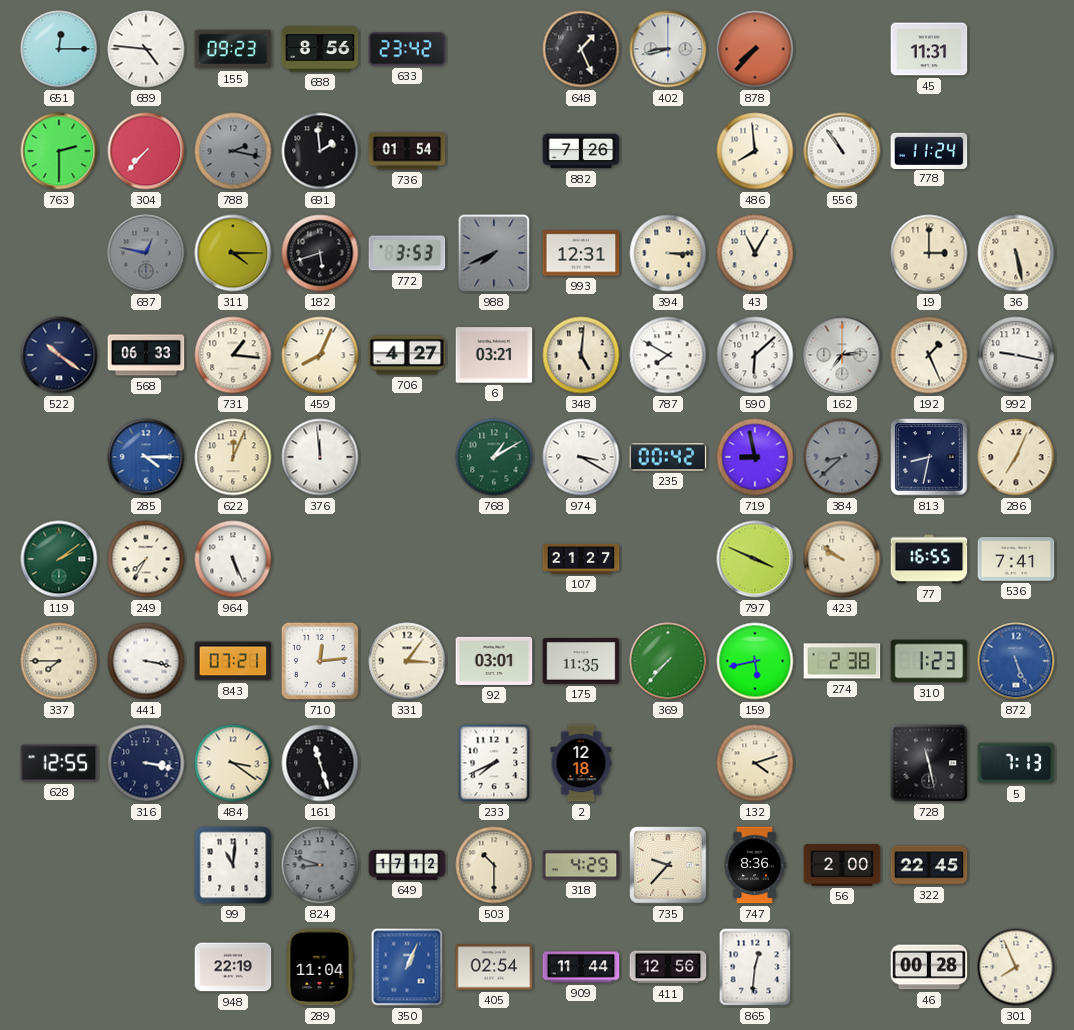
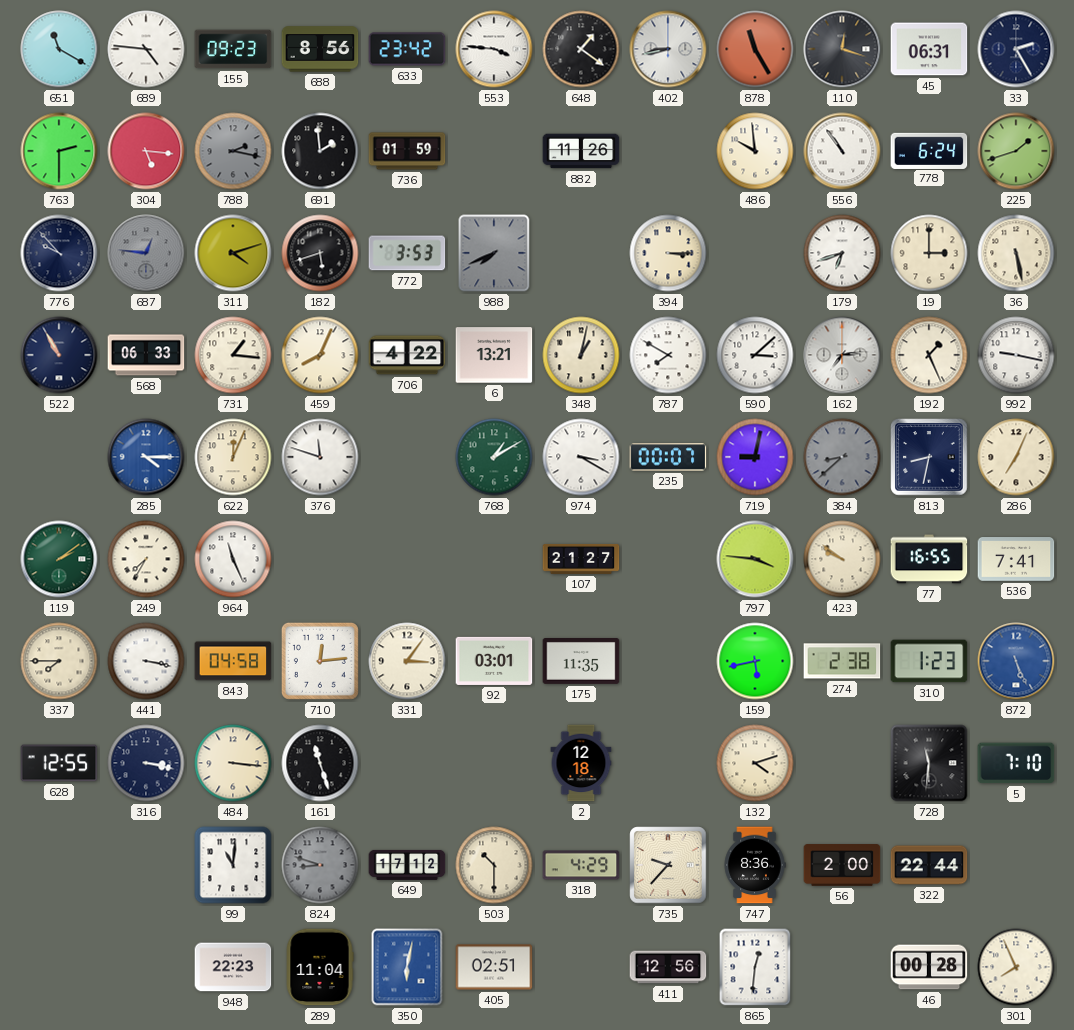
651: 12:15 -> 11:20 (59, 49)
553: none -> 3:46 (494, 49)
648: 1:26 -> 1:21 (581, 49)
878: 7:37 -> 11:25 (755, 49)
110: none -> 12:18 (842, 49)
45: 11:31 -> 06:31 (929, 49)
33: none -> 2:25 (1016, 49)
304: 7:37 -> 5:16 (146, 151)
736: 01:54 -> 01:59 (407, 151)
882: 7:26 -> 11:26 (581, 151)
486: 7:59 -> 9:59 (755, 151)
778: 11:24 -> 6:24 (929, 150)
225: none -> 1:42 (1016, 151)
776: none -> 9:53 (59, 253)
687: 12:47 -> 12:46 (146, 253)
311: 4:15 -> 4:12 (233, 253)
993: 12:31 -> none (581, 253)
43: 11:05 -> none (755, 253)
179: none -> 6:42 (842, 253)
522: 10:21 -> 10:55 (59, 355)
706: 4:27 -> 4:22 (407, 355)
6: 03:21 -> 13:21 (494, 355)
348: 5:01 -> 1:02 (581, 355)
590: 6:08 -> 3:08 (755, 355)
376: 11:59 -> 11:48 (320, 457)
235: 00:42 -> 00:07 (668, 457)
719: 8:58 -> 9:02 (755, 457)
964: 5:26 -> 11:26 (233, 559)
797: 3:49 -> 3:46 (755, 559)
843: 07:21 -> 04:58 (233, 661)
369: 7:37 -> none (668, 661)
484: 3:21 -> 3:16 (233, 763)
233: 7:41 -> none (494, 763)
728: 11:28 -> 11:31 (929, 763)
5: 7:13 -> 7:10 (1016, 763)
322: 22:45 -> 22:44 (929, 865)
948: 22:19 -> 22:23 (233, 967)
350: 1:04 -> 6:02 (407, 967)
405: 02:54 -> 02:51 (494, 967)
909: 11:44 -> none (581, 967)
